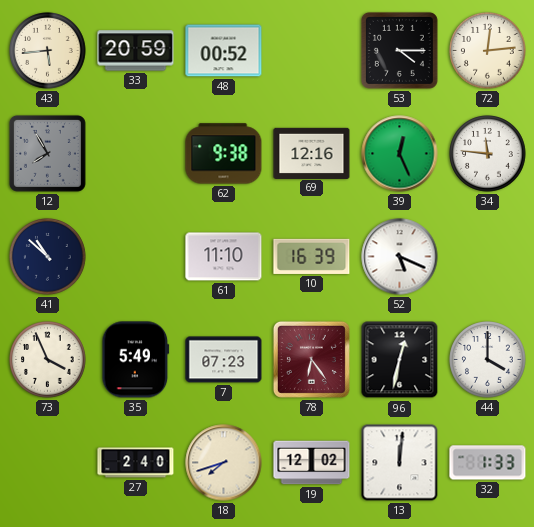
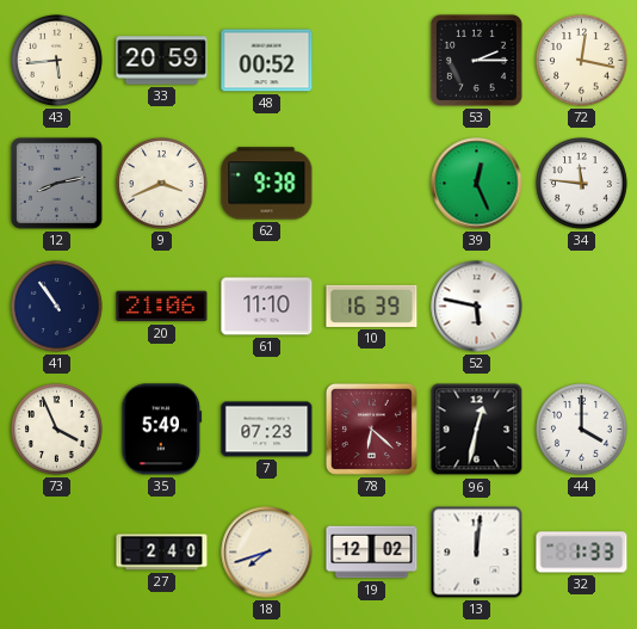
53: 4:15 -> 2:15 (476, 60)
72: 12:14 -> 12:17 (582, 61)
12: 7:55 -> 8:13 (56, 183)
9: none -> 3:41 (162, 184)
69: 12:16 -> none (312, 153)
41: 10:52 -> 10:54 (57, 307)
20: none -> 21:06 (162, 307)
52: 5:19 -> 5:47 (477, 307)
78: 6:24 -> 6:22 (371, 428)
